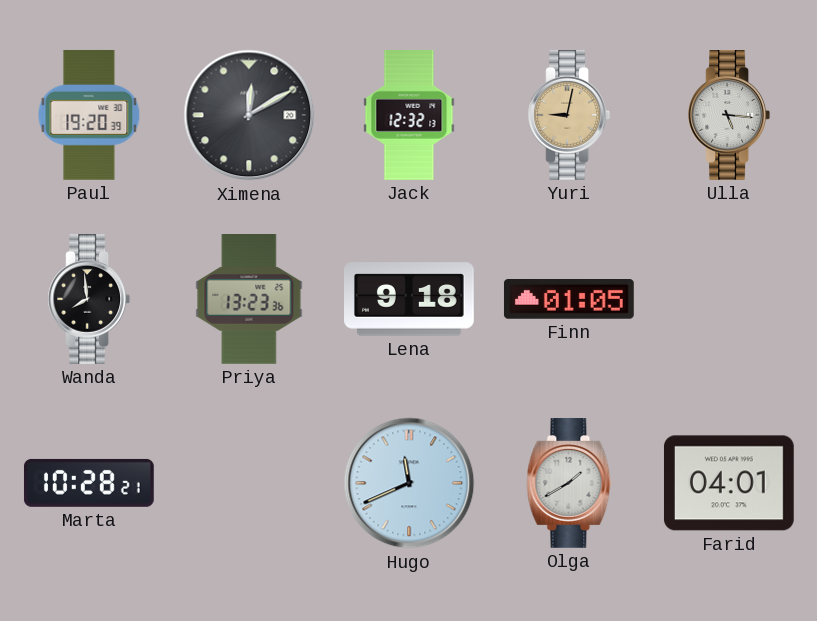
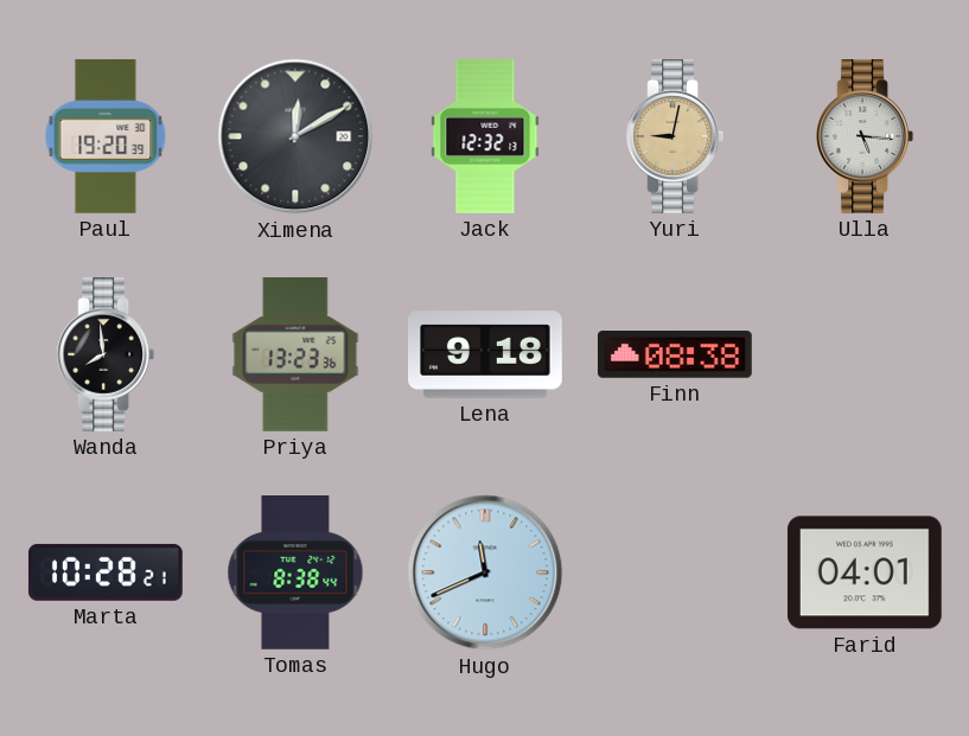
Finn: 01:05 -> 08:38 (675, 356)
Tomas: none -> 8:38 (295, 574)
Olga: 1:40 -> none (569, 484)
